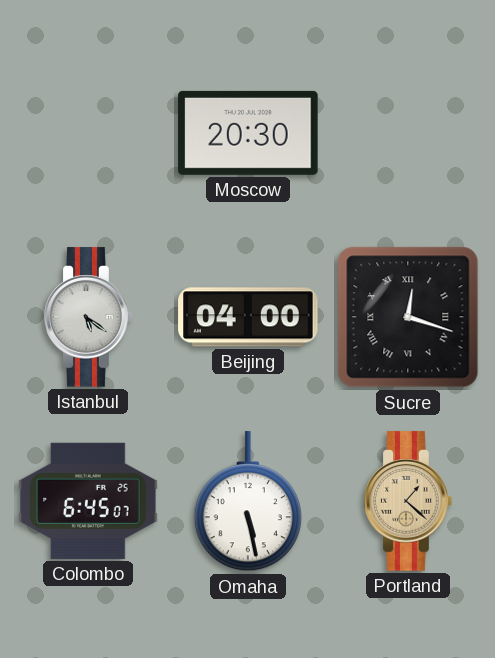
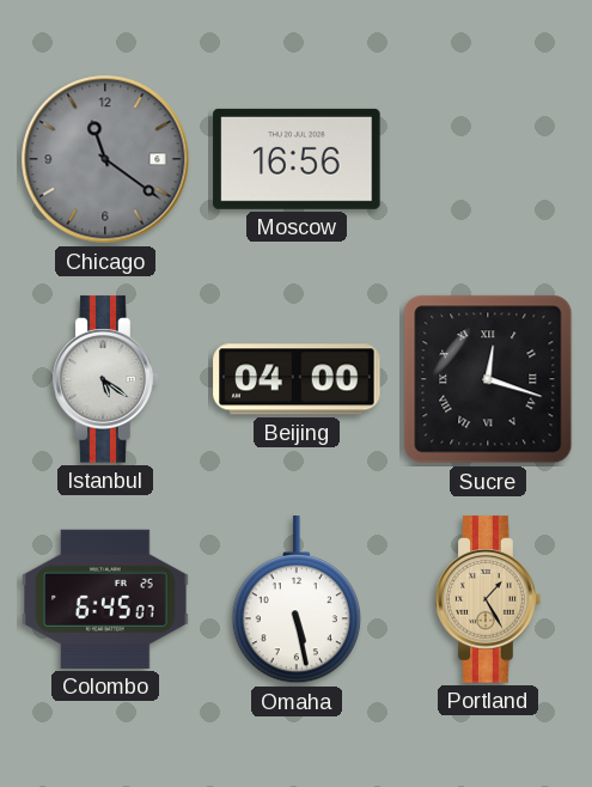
Chicago: none -> 11:21 (105, 159)
Moscow: 20:30 -> 16:56 (297, 159)
Portland: 1:22 -> 1:25 (488, 599)
